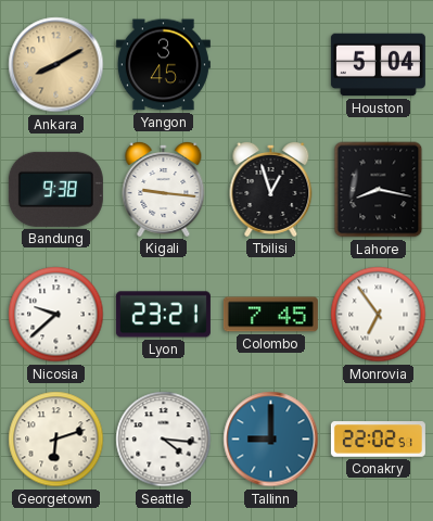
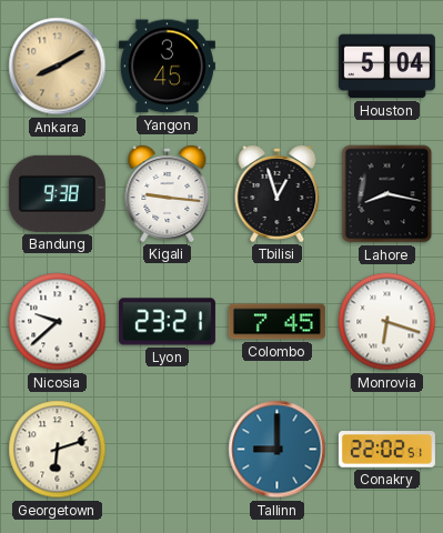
Monrovia: 6:54 -> 6:18 (387, 322)
Seattle: 4:16 -> none (164, 440)
